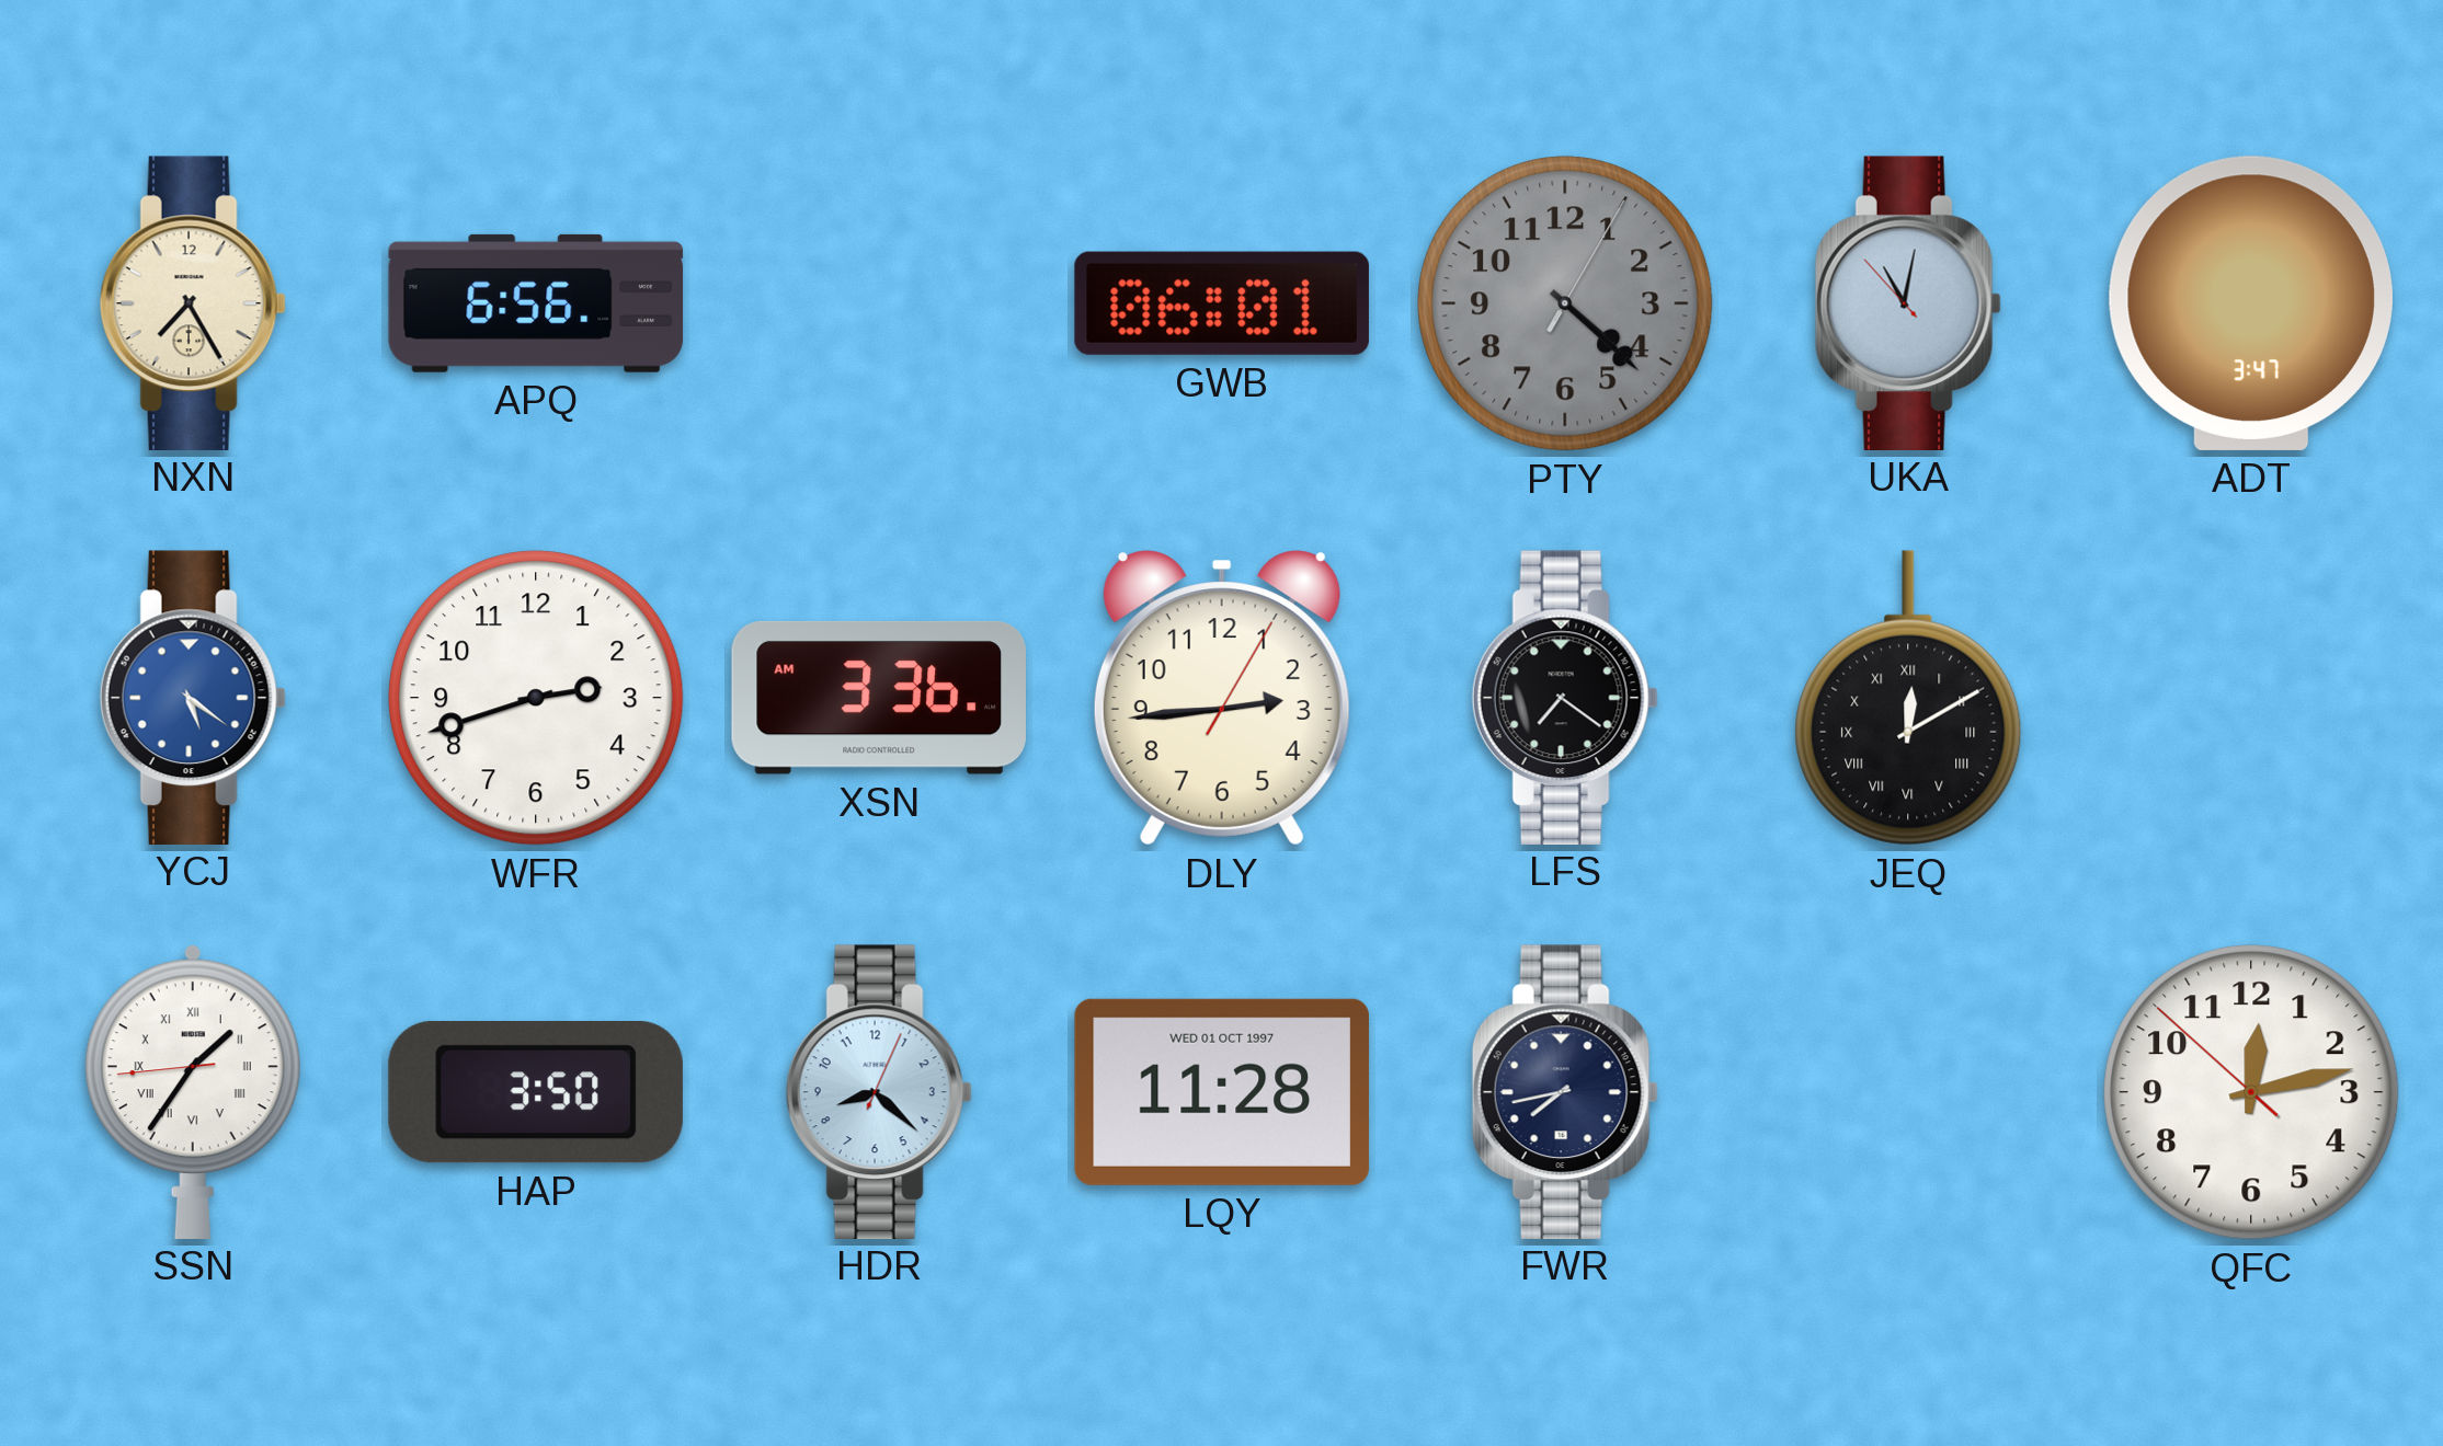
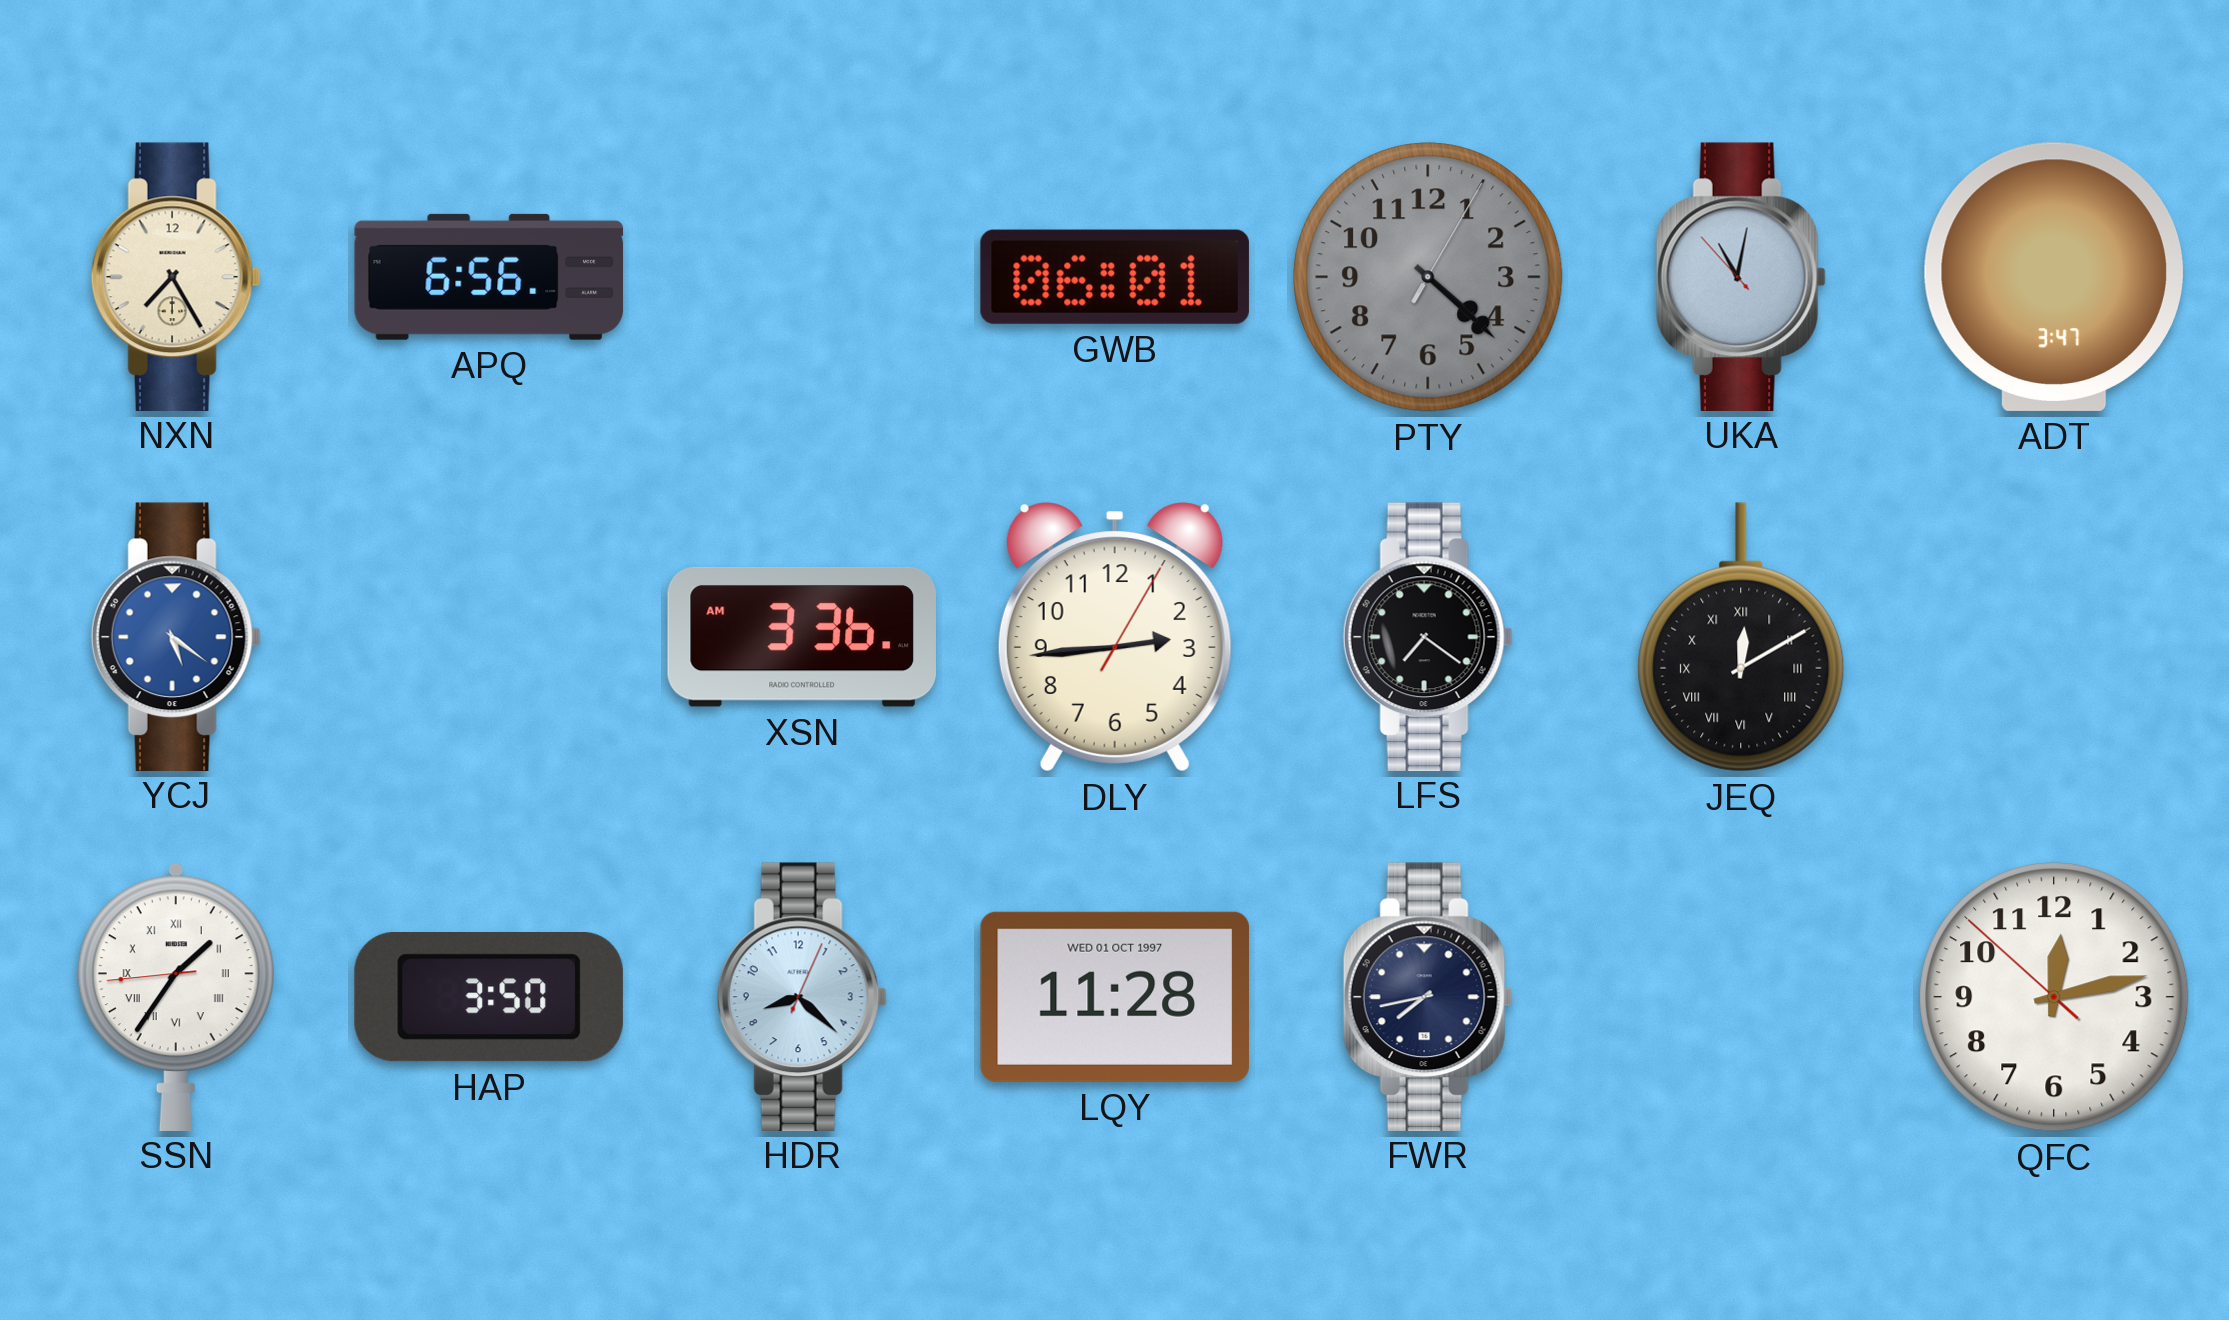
WFR: 2:42 -> none (536, 698)
